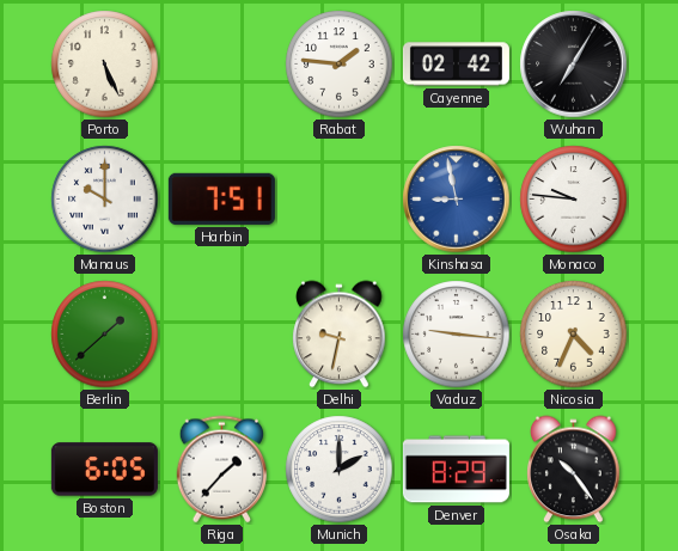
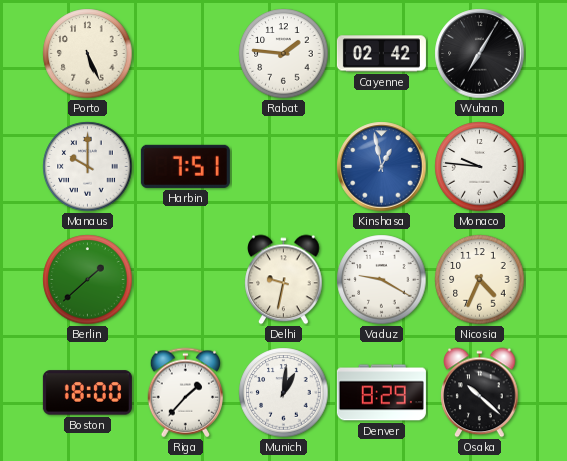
Kinshasa: 8:58 -> 12:58 (382, 167)
Vaduz: 9:16 -> 9:20 (382, 280)
Boston: 6:05 -> 18:00 (87, 393)
Munich: 2:00 -> 1:01 (284, 393)
Osaka: 10:24 -> 10:22 (480, 393)
